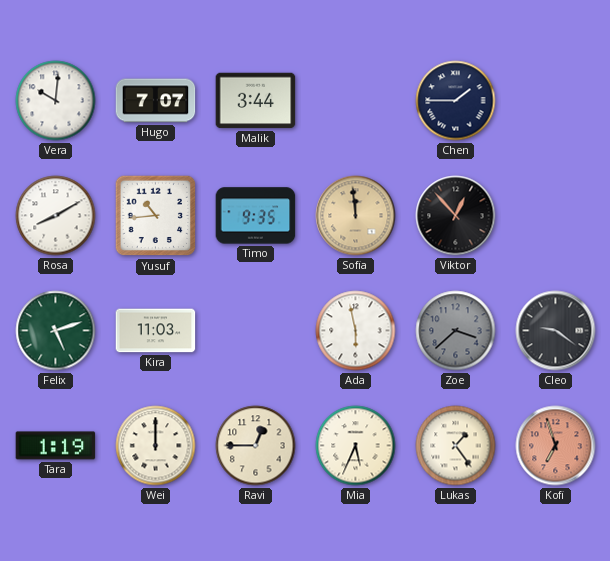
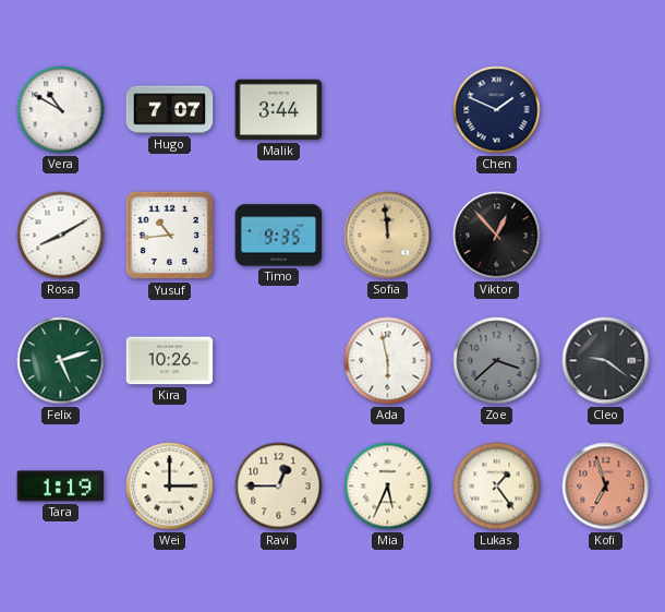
Vera: 10:01 -> 10:50 (61, 110)
Chen: 1:45 -> 1:49 (497, 110)
Kira: 11:03 -> 10:26 (170, 361)
Wei: 12:00 -> 3:00 (170, 487)
